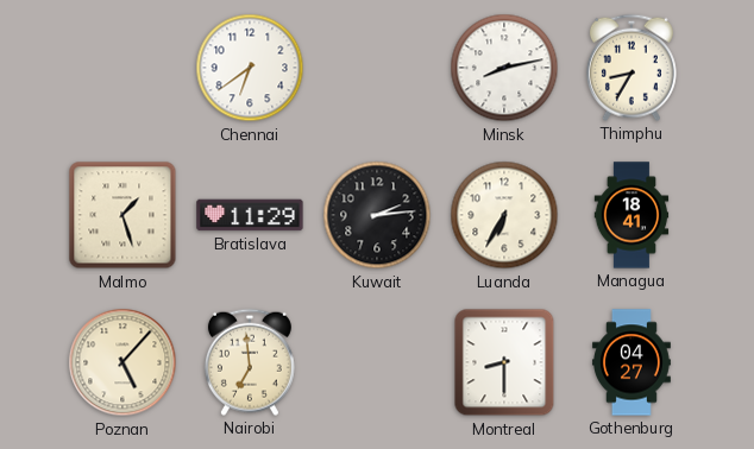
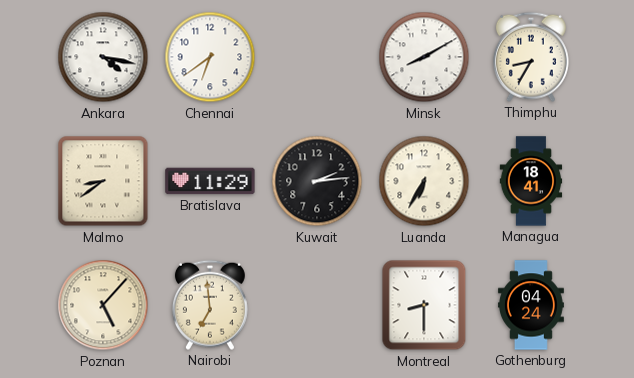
Ankara: none -> 4:17 (103, 57)
Minsk: 8:13 -> 8:10 (424, 57)
Malmo: 1:27 -> 8:39 (103, 181)
Gothenburg: 04:27 -> 04:24 (531, 305)
